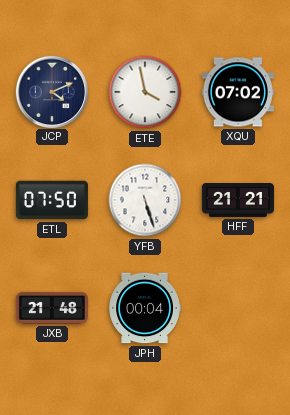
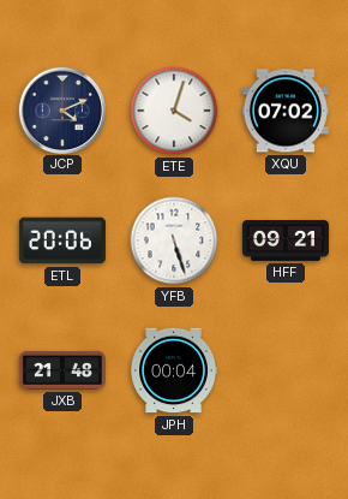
ETE: 3:58 -> 4:03 (174, 111)
ETL: 07:50 -> 20:06 (62, 240)
HFF: 21:21 -> 09:21 (286, 242)
